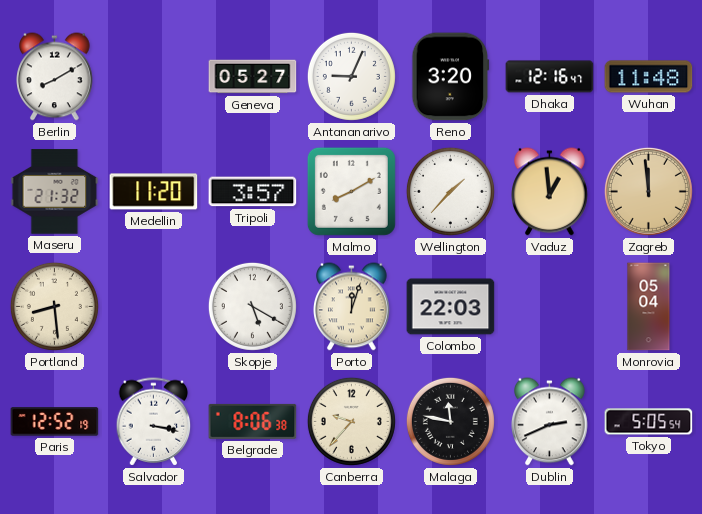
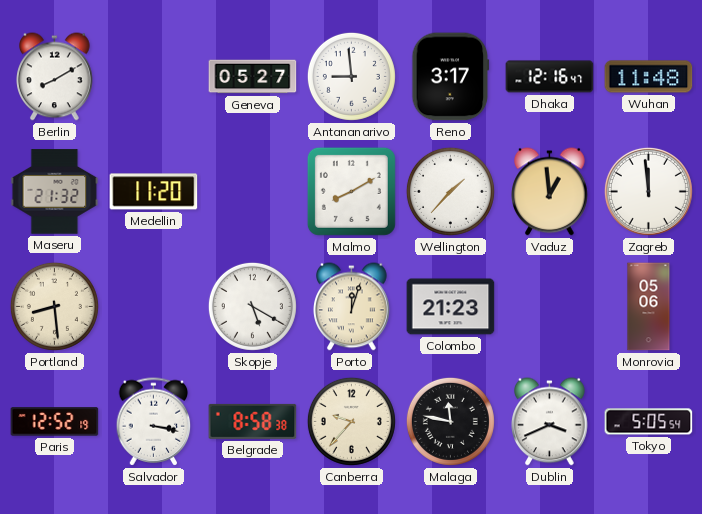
Antananarivo: 9:04 -> 8:59 (351, 76)
Reno: 3:20 -> 3:17 (451, 77)
Tripoli: 3:57 -> none (253, 192)
Zagreb dial: champagne -> white (648, 191)
Colombo: 22:03 -> 21:23 (451, 307)
Monrovia: 05:04 -> 05:06 (649, 307)
Belgrade: 8:06 -> 8:58 (253, 421)
Dublin: 2:41 -> 3:41 (550, 422)
